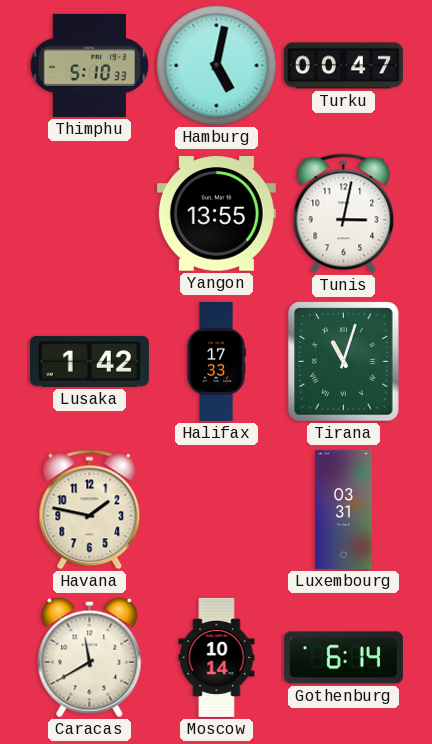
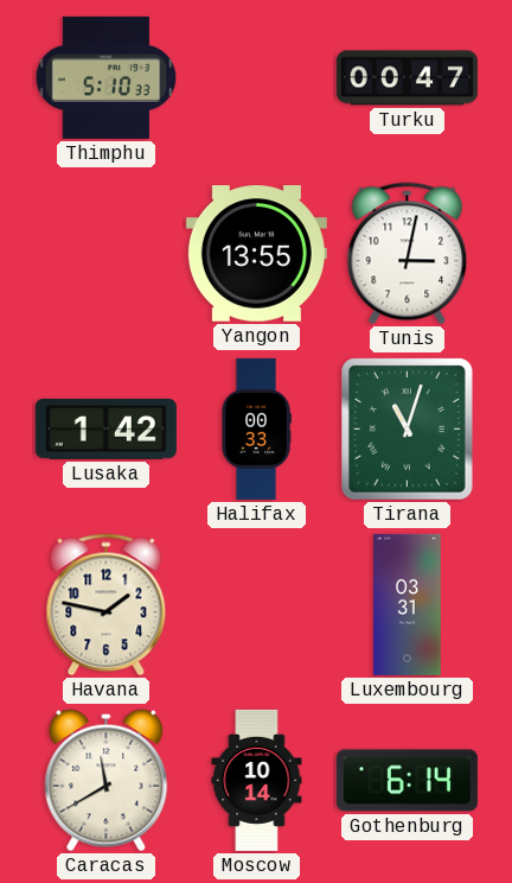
Hamburg: 5:02 -> none (217, 66)
Halifax: 17:33 -> 00:33 (256, 428)
